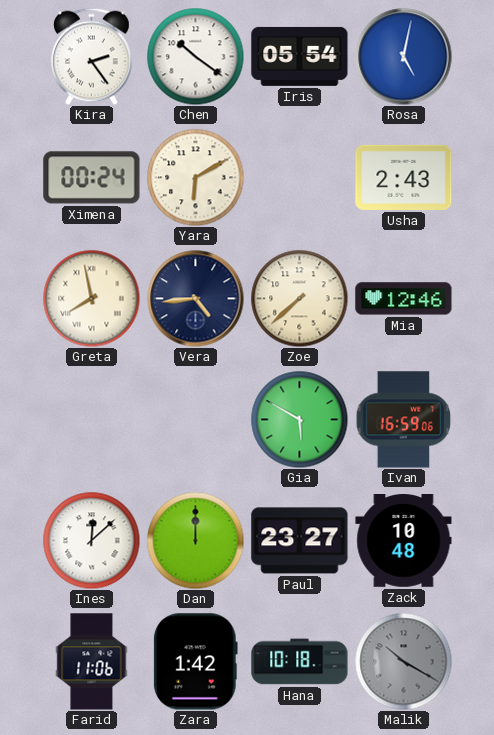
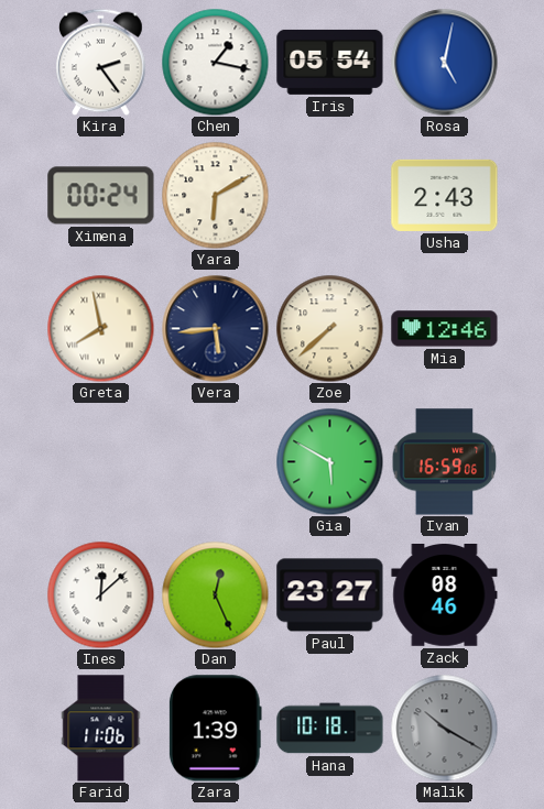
Chen: 10:21 -> 1:17 (215, 62)
Vera: 4:44 -> 5:44 (216, 329)
Dan: 12:00 -> 12:26 (215, 594)
Zack: 10:48 -> 08:46 (445, 595)
Zara: 1:42 -> 1:39 (215, 729)
